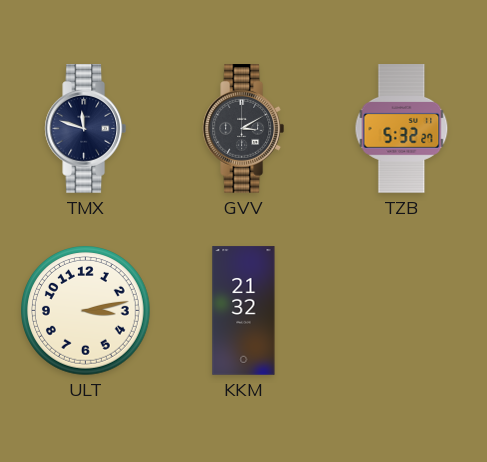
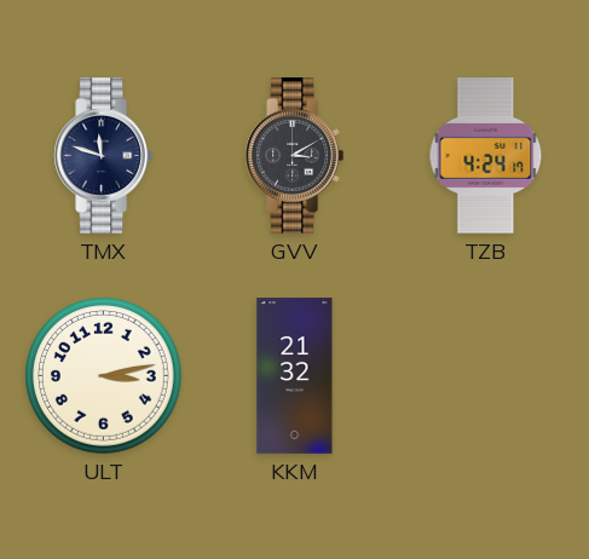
TZB: 5:32 -> 4:24 (486, 156)
